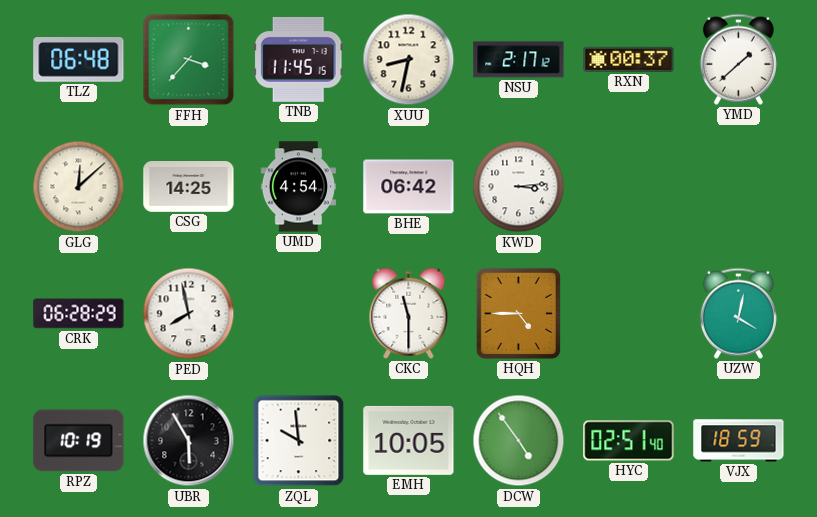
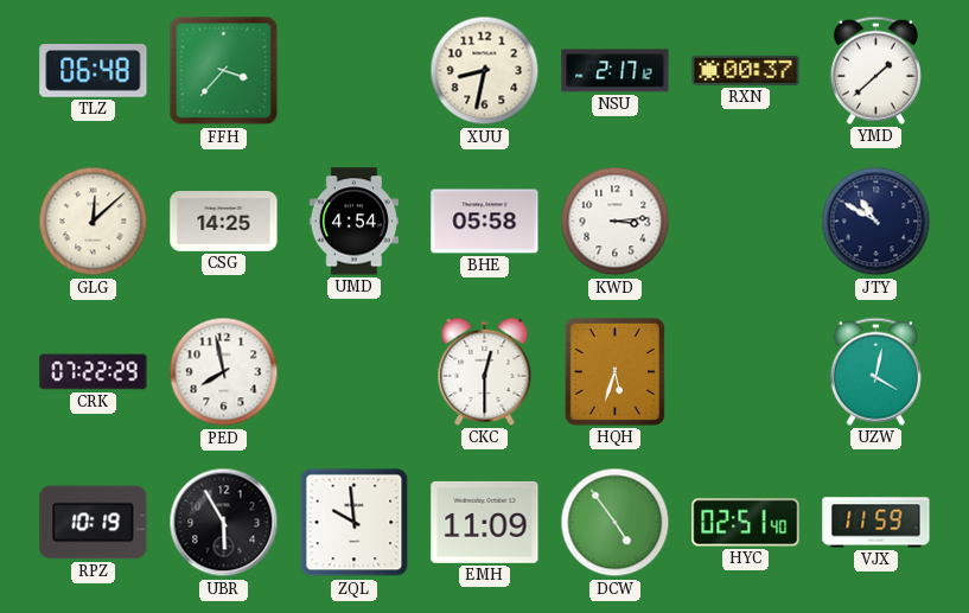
TNB: 11:45 -> none (298, 59)
BHE: 06:42 -> 05:58 (485, 222)
JTY: none -> 10:50 (876, 222)
CRK: 06:28 -> 07:22 (94, 372)
CKC: 11:30 -> 12:30 (485, 371)
HQH: 4:45 -> 5:33 (614, 371)
EMH: 10:05 -> 11:09 (485, 522)
VJX: 18:59 -> 11:59 (876, 523)
